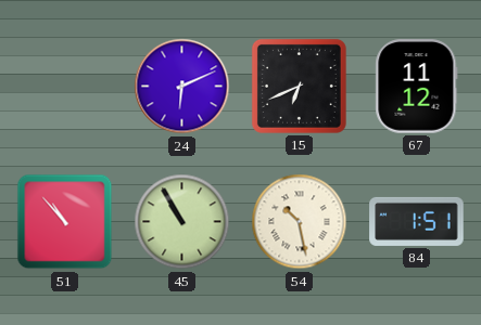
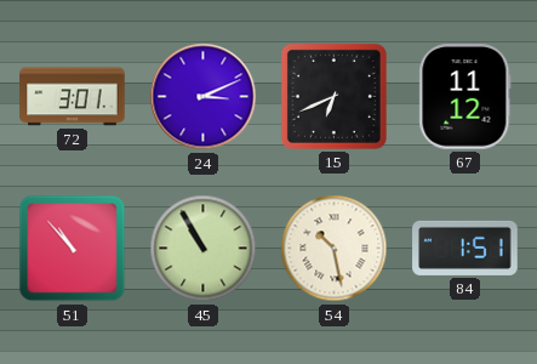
72: none -> 3:01 (73, 97)
24: 6:11 -> 3:11 (204, 97)
